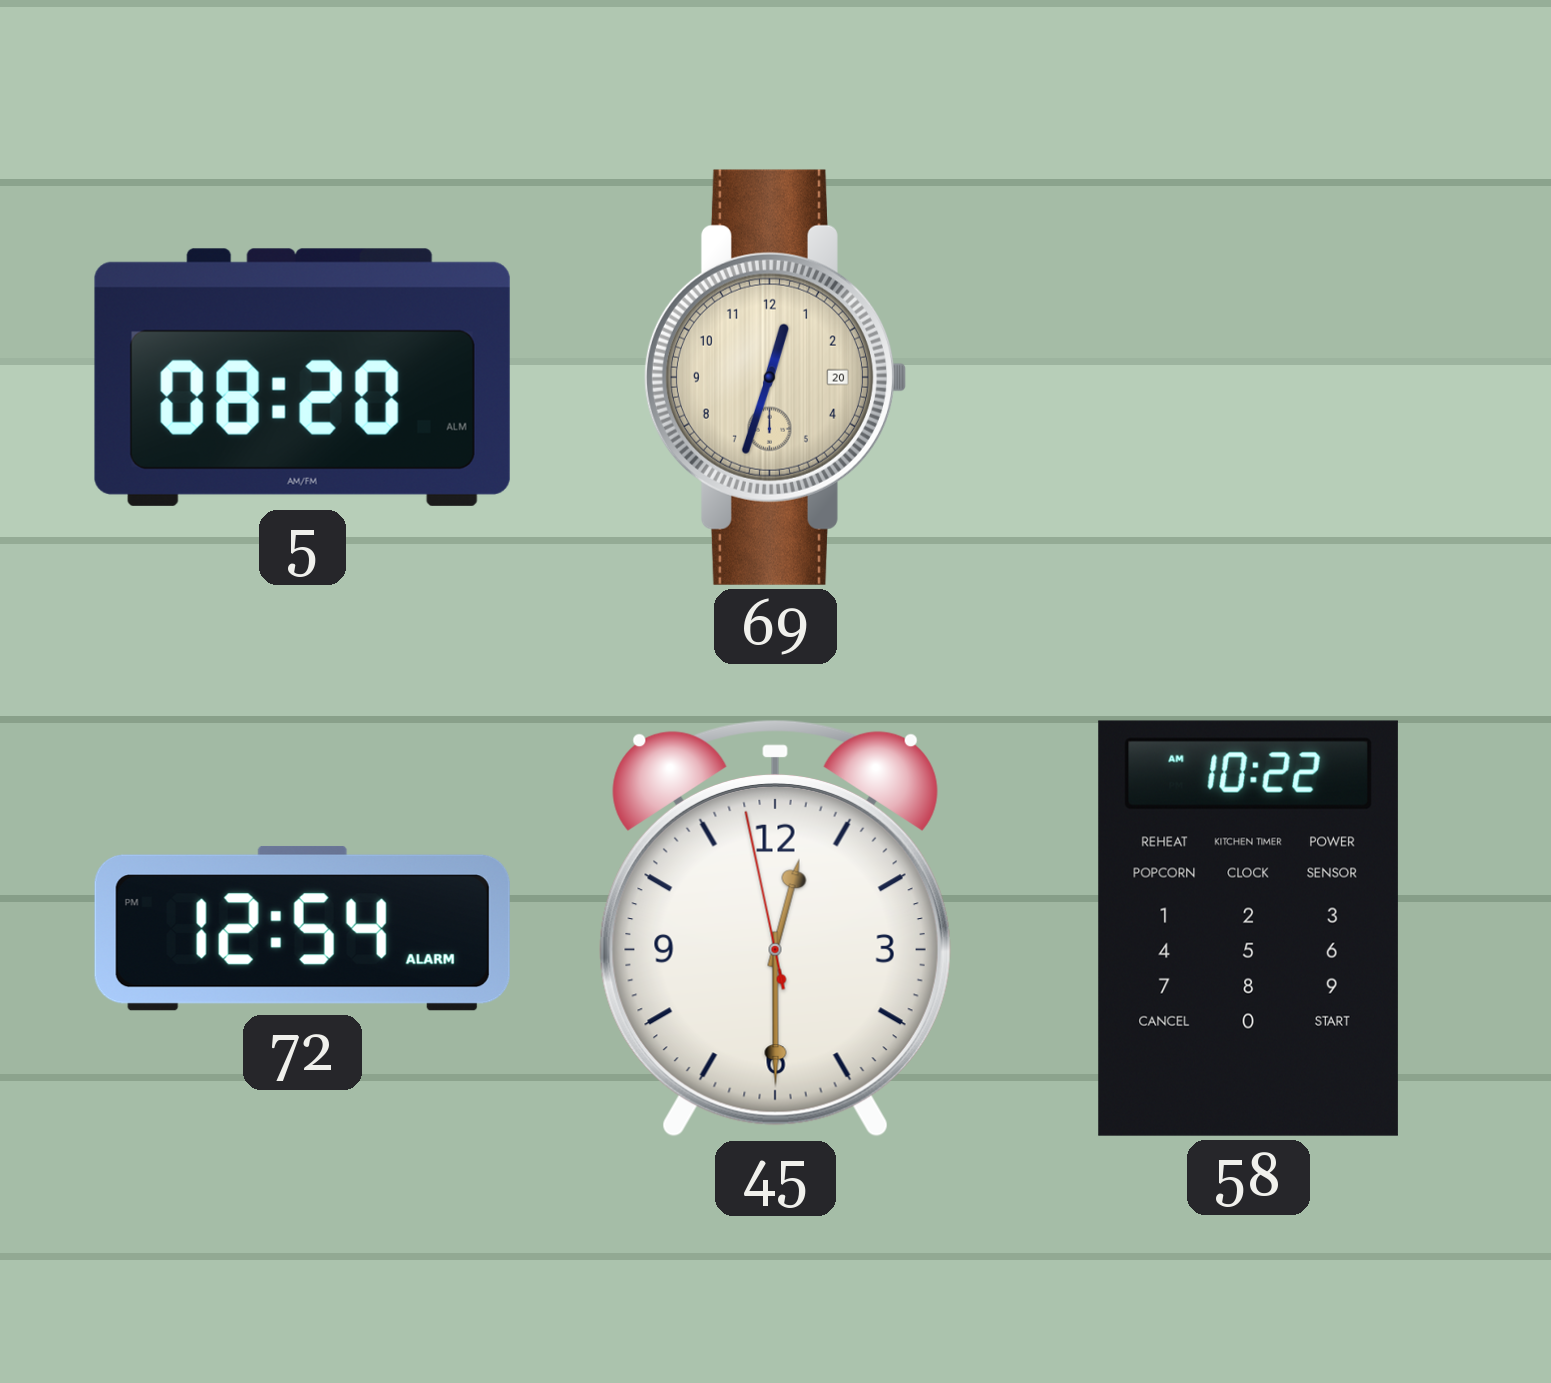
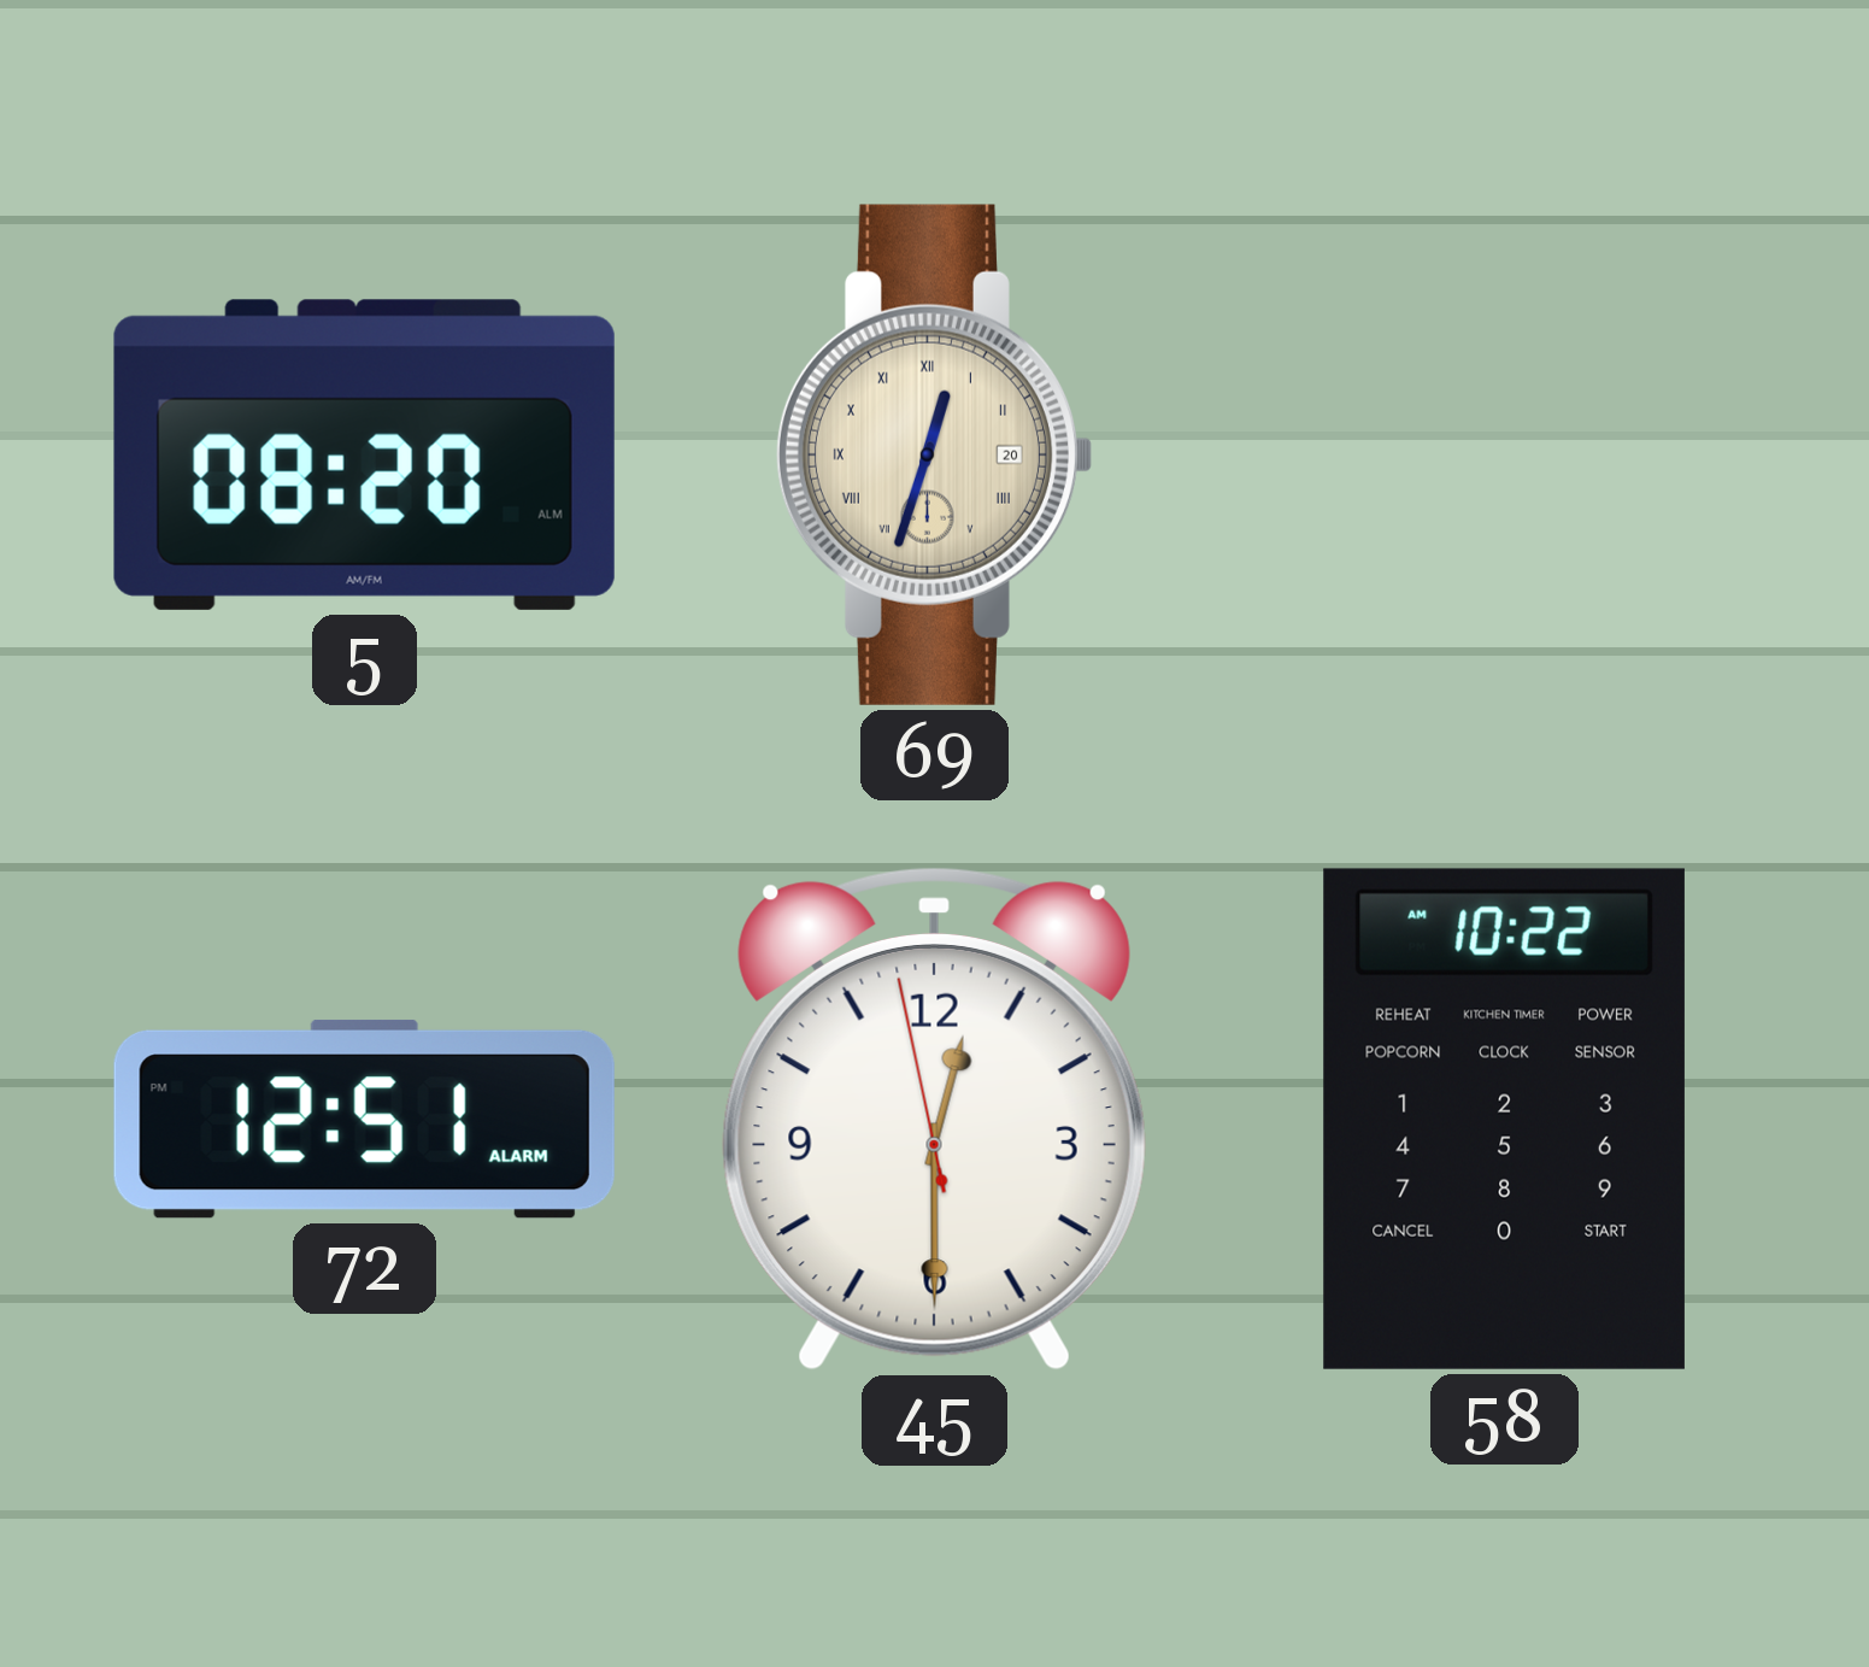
69 numerals: Arabic -> Roman (933, 454)
72: 12:54 -> 12:51 (364, 1119)
